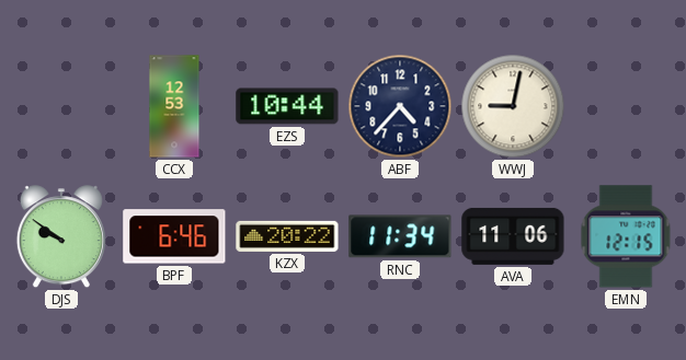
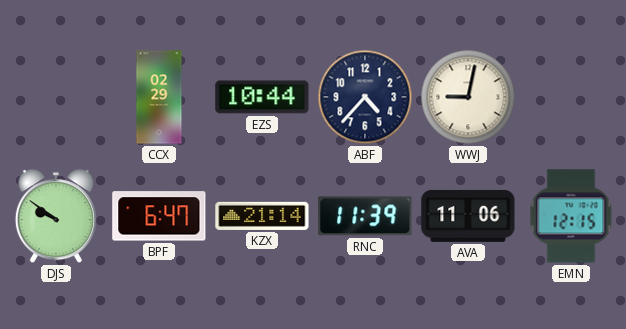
CCX: 12:53 -> 02:29 (159, 97)
BPF: 6:46 -> 6:47 (159, 216)
KZX: 20:22 -> 21:14 (262, 216)
RNC: 11:34 -> 11:39 (365, 216)
